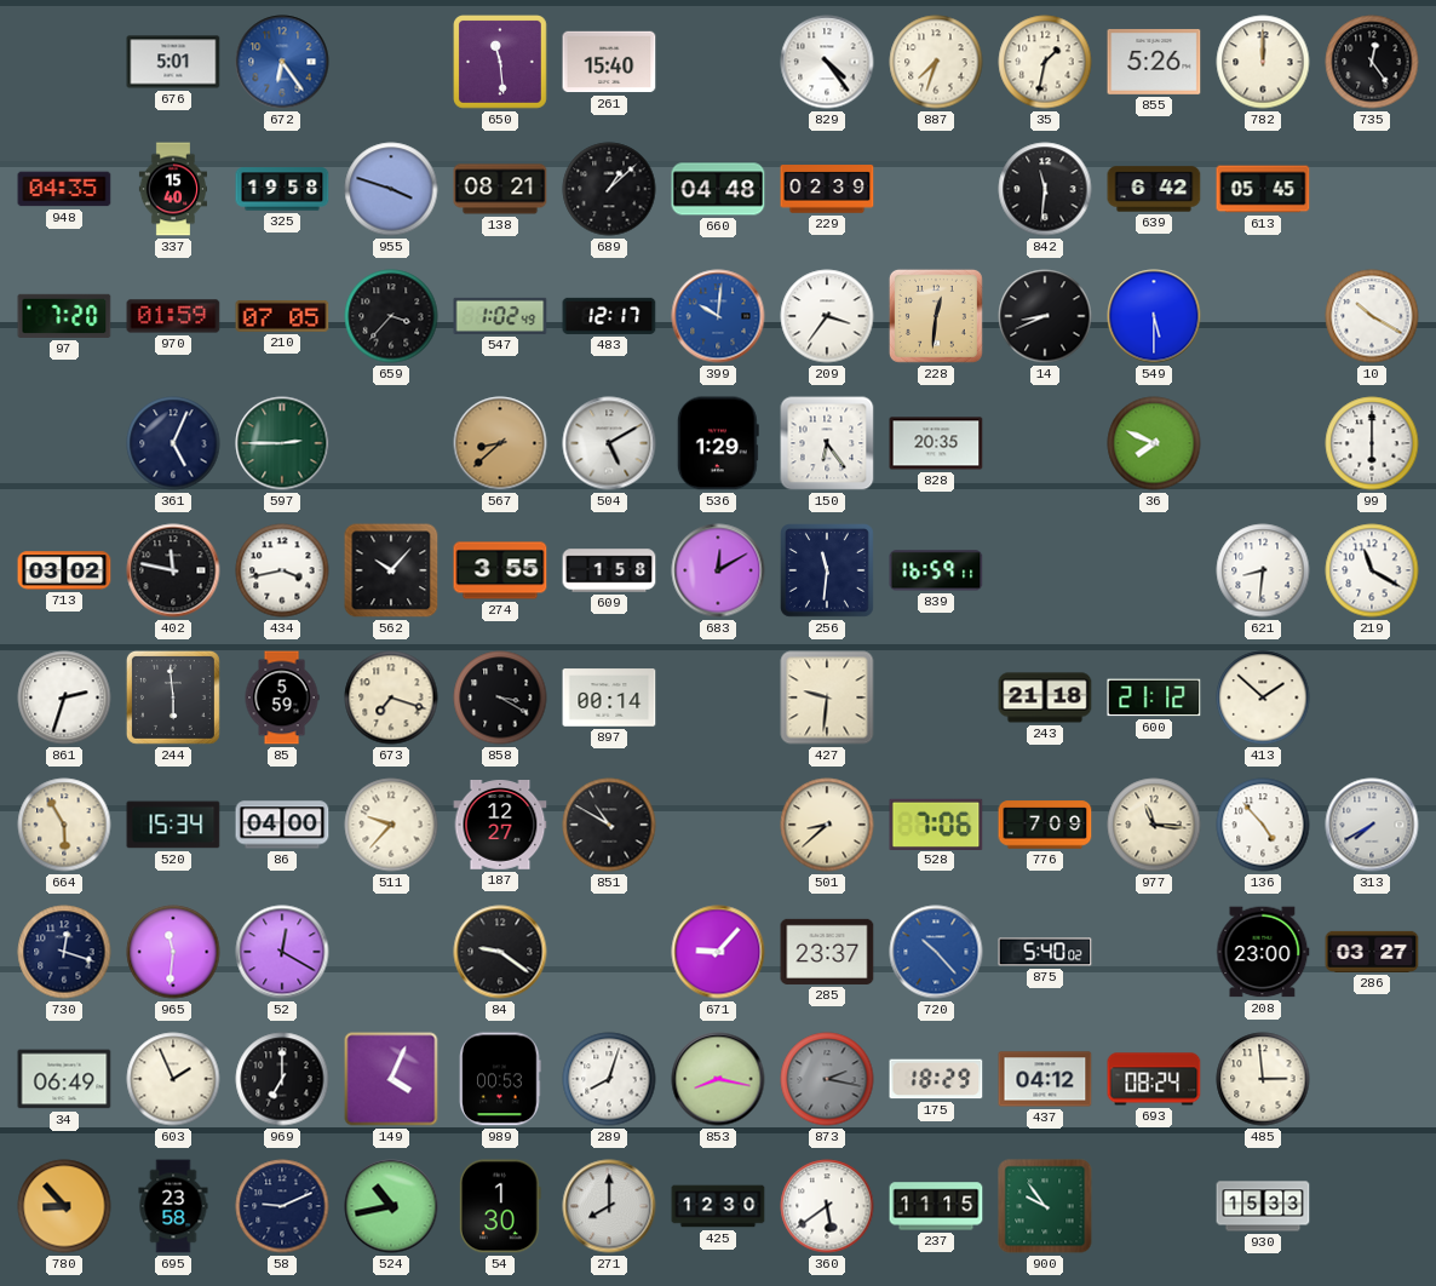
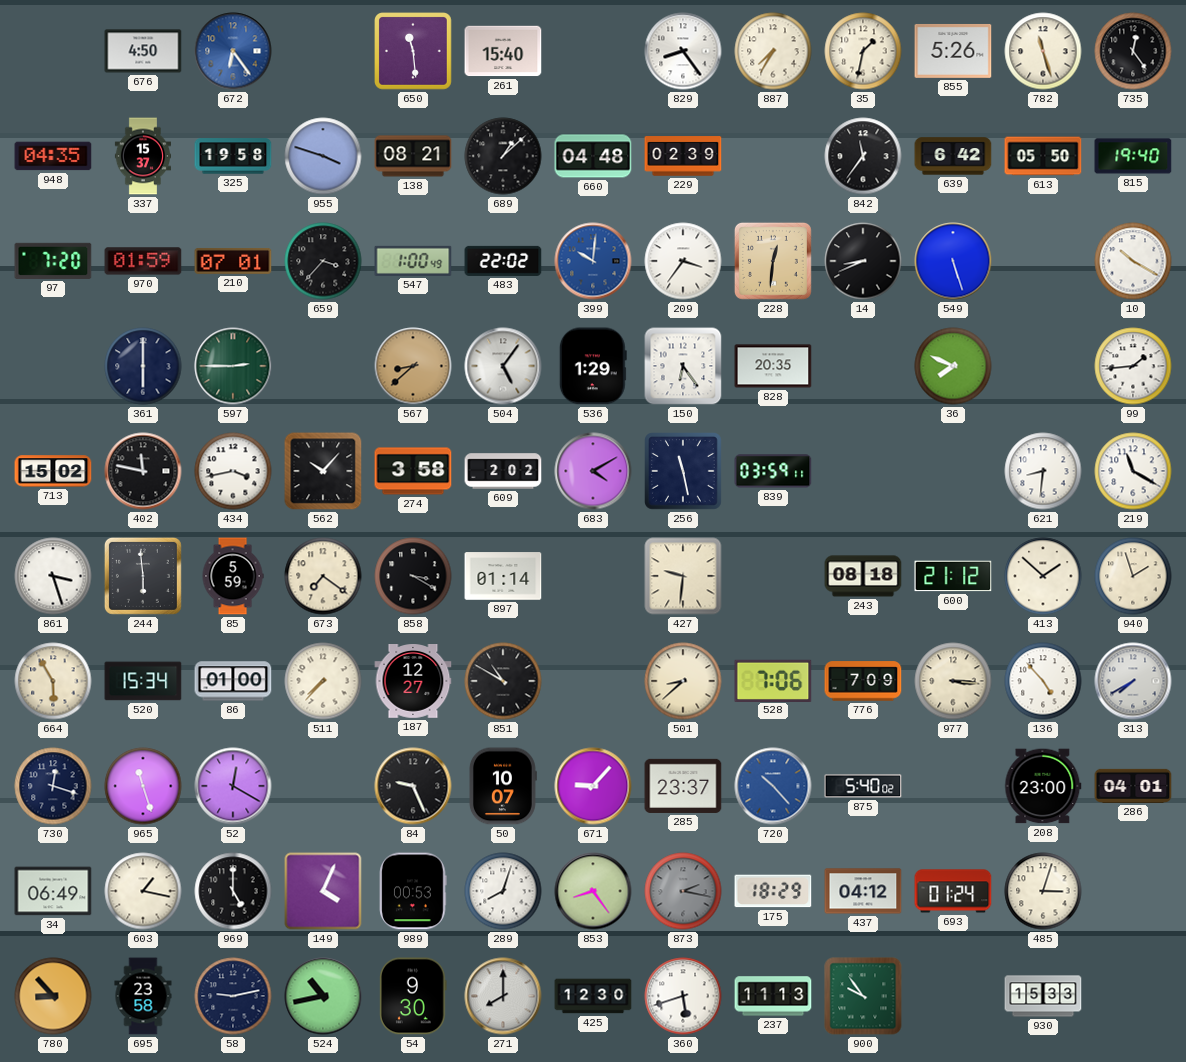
676: 5:01 -> 4:50 (143, 51)
829: 4:24 -> 8:24 (683, 51)
887: 7:33 -> 7:35 (773, 51)
782: 12:00 -> 11:27 (1043, 51)
337: 15:40 -> 15:37 (142, 156)
842: 11:31 -> 11:36 (863, 156)
613: 05:45 -> 05:50 (1043, 156)
815: none -> 19:40 (1133, 156)
210: 07:05 -> 07:01 (233, 261)
547: 1:02 -> 1:00 (413, 261)
483: 12:17 -> 22:02 (503, 261)
549: 5:30 -> 5:27 (953, 261)
361: 5:04 -> 6:00 (143, 366)
504: 5:10 -> 5:06 (503, 366)
99: 6:00 -> 1:44 (1133, 366)
713: 03:02 -> 15:02 (53, 471)
274: 3:55 -> 3:58 (413, 471)
609: 1:58 -> 2:02 (503, 471)
683: 12:10 -> 4:10 (593, 471)
256: 11:31 -> 11:28 (684, 472)
839: 16:59 -> 03:59 (773, 471)
861: 2:33 -> 3:27 (53, 576)
673: 7:18 -> 7:21 (323, 576)
897: 00:14 -> 01:14 (503, 576)
243: 21:18 -> 08:18 (863, 576)
940: none -> 1:57 (1133, 576)
86: 04:00 -> 01:00 (233, 681)
511: 9:37 -> 7:37 (323, 681)
977: 11:16 -> 3:16 (953, 681)
965: 11:31 -> 11:27 (143, 786)
84: 9:21 -> 9:26 (413, 786)
50: none -> 10:07 (502, 786)
286: 03:27 -> 04:01 (1133, 786)
603: 1:56 -> 1:17 (143, 891)
969: 7:00 -> 5:00 (233, 891)
853: 8:17 -> 8:24 (593, 891)
693: 08:24 -> 01:24 (953, 891)
485: 2:59 -> 3:03 (1043, 891)
58: 9:11 -> 9:13 (233, 996)
54: 1:30 -> 9:30 (413, 996)
360: 5:39 -> 5:42 (683, 996)
237: 11:15 -> 11:13 (773, 996)
